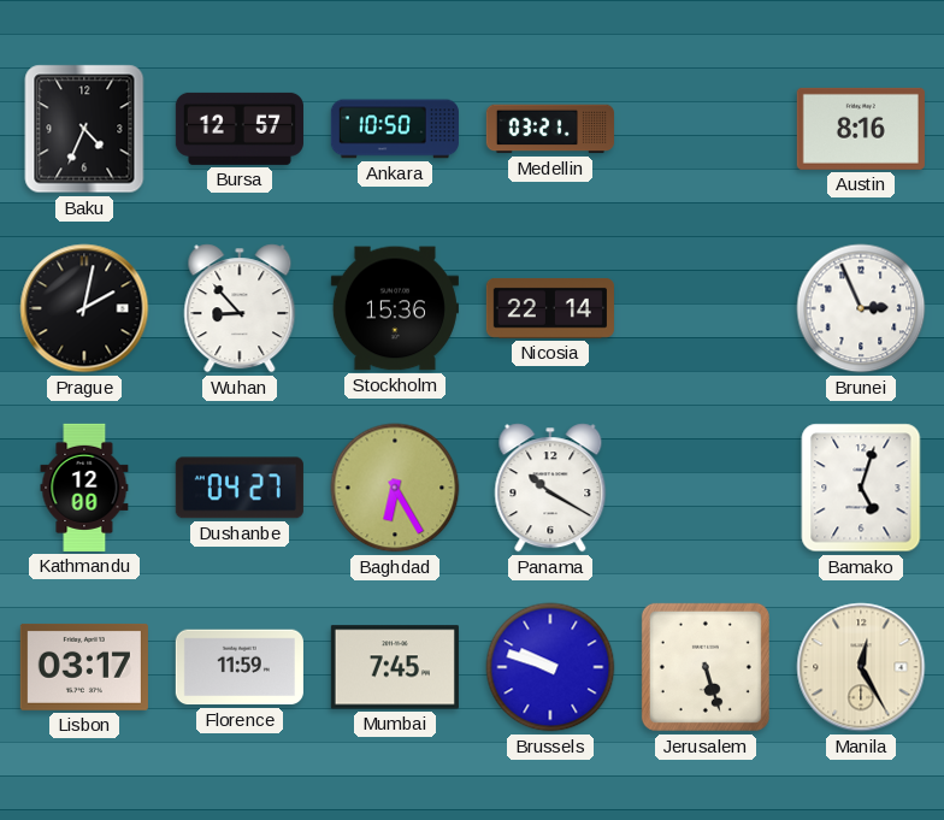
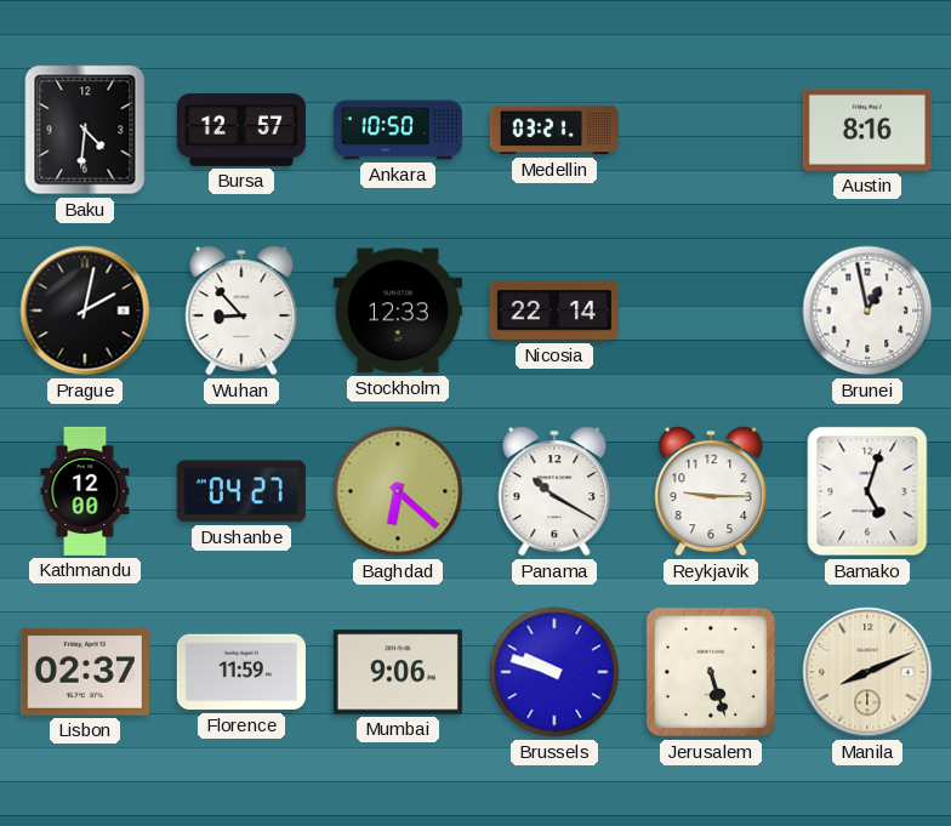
Baku: 4:34 -> 4:31 (85, 130)
Stockholm: 15:36 -> 12:33 (398, 311)
Brunei: 2:56 -> 12:58 (867, 311)
Baghdad: 6:25 -> 6:22 (398, 491)
Reykjavik: none -> 9:15 (711, 491)
Lisbon: 03:17 -> 02:37 (85, 672)
Mumbai: 7:45 -> 9:06 (398, 672)
Manila: 12:25 -> 8:11 (867, 672)
